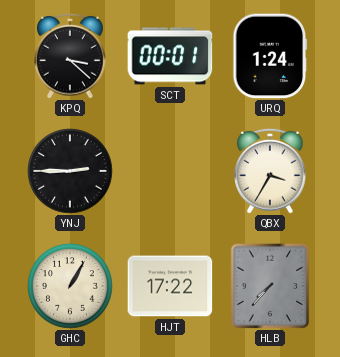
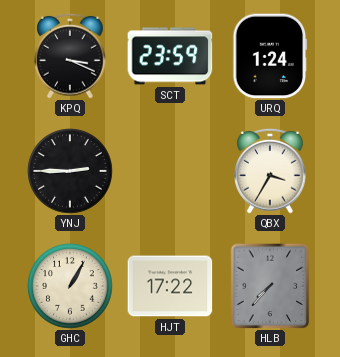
KPQ: 3:22 -> 3:19 (70, 56)
SCT: 00:01 -> 23:59 (170, 56)
